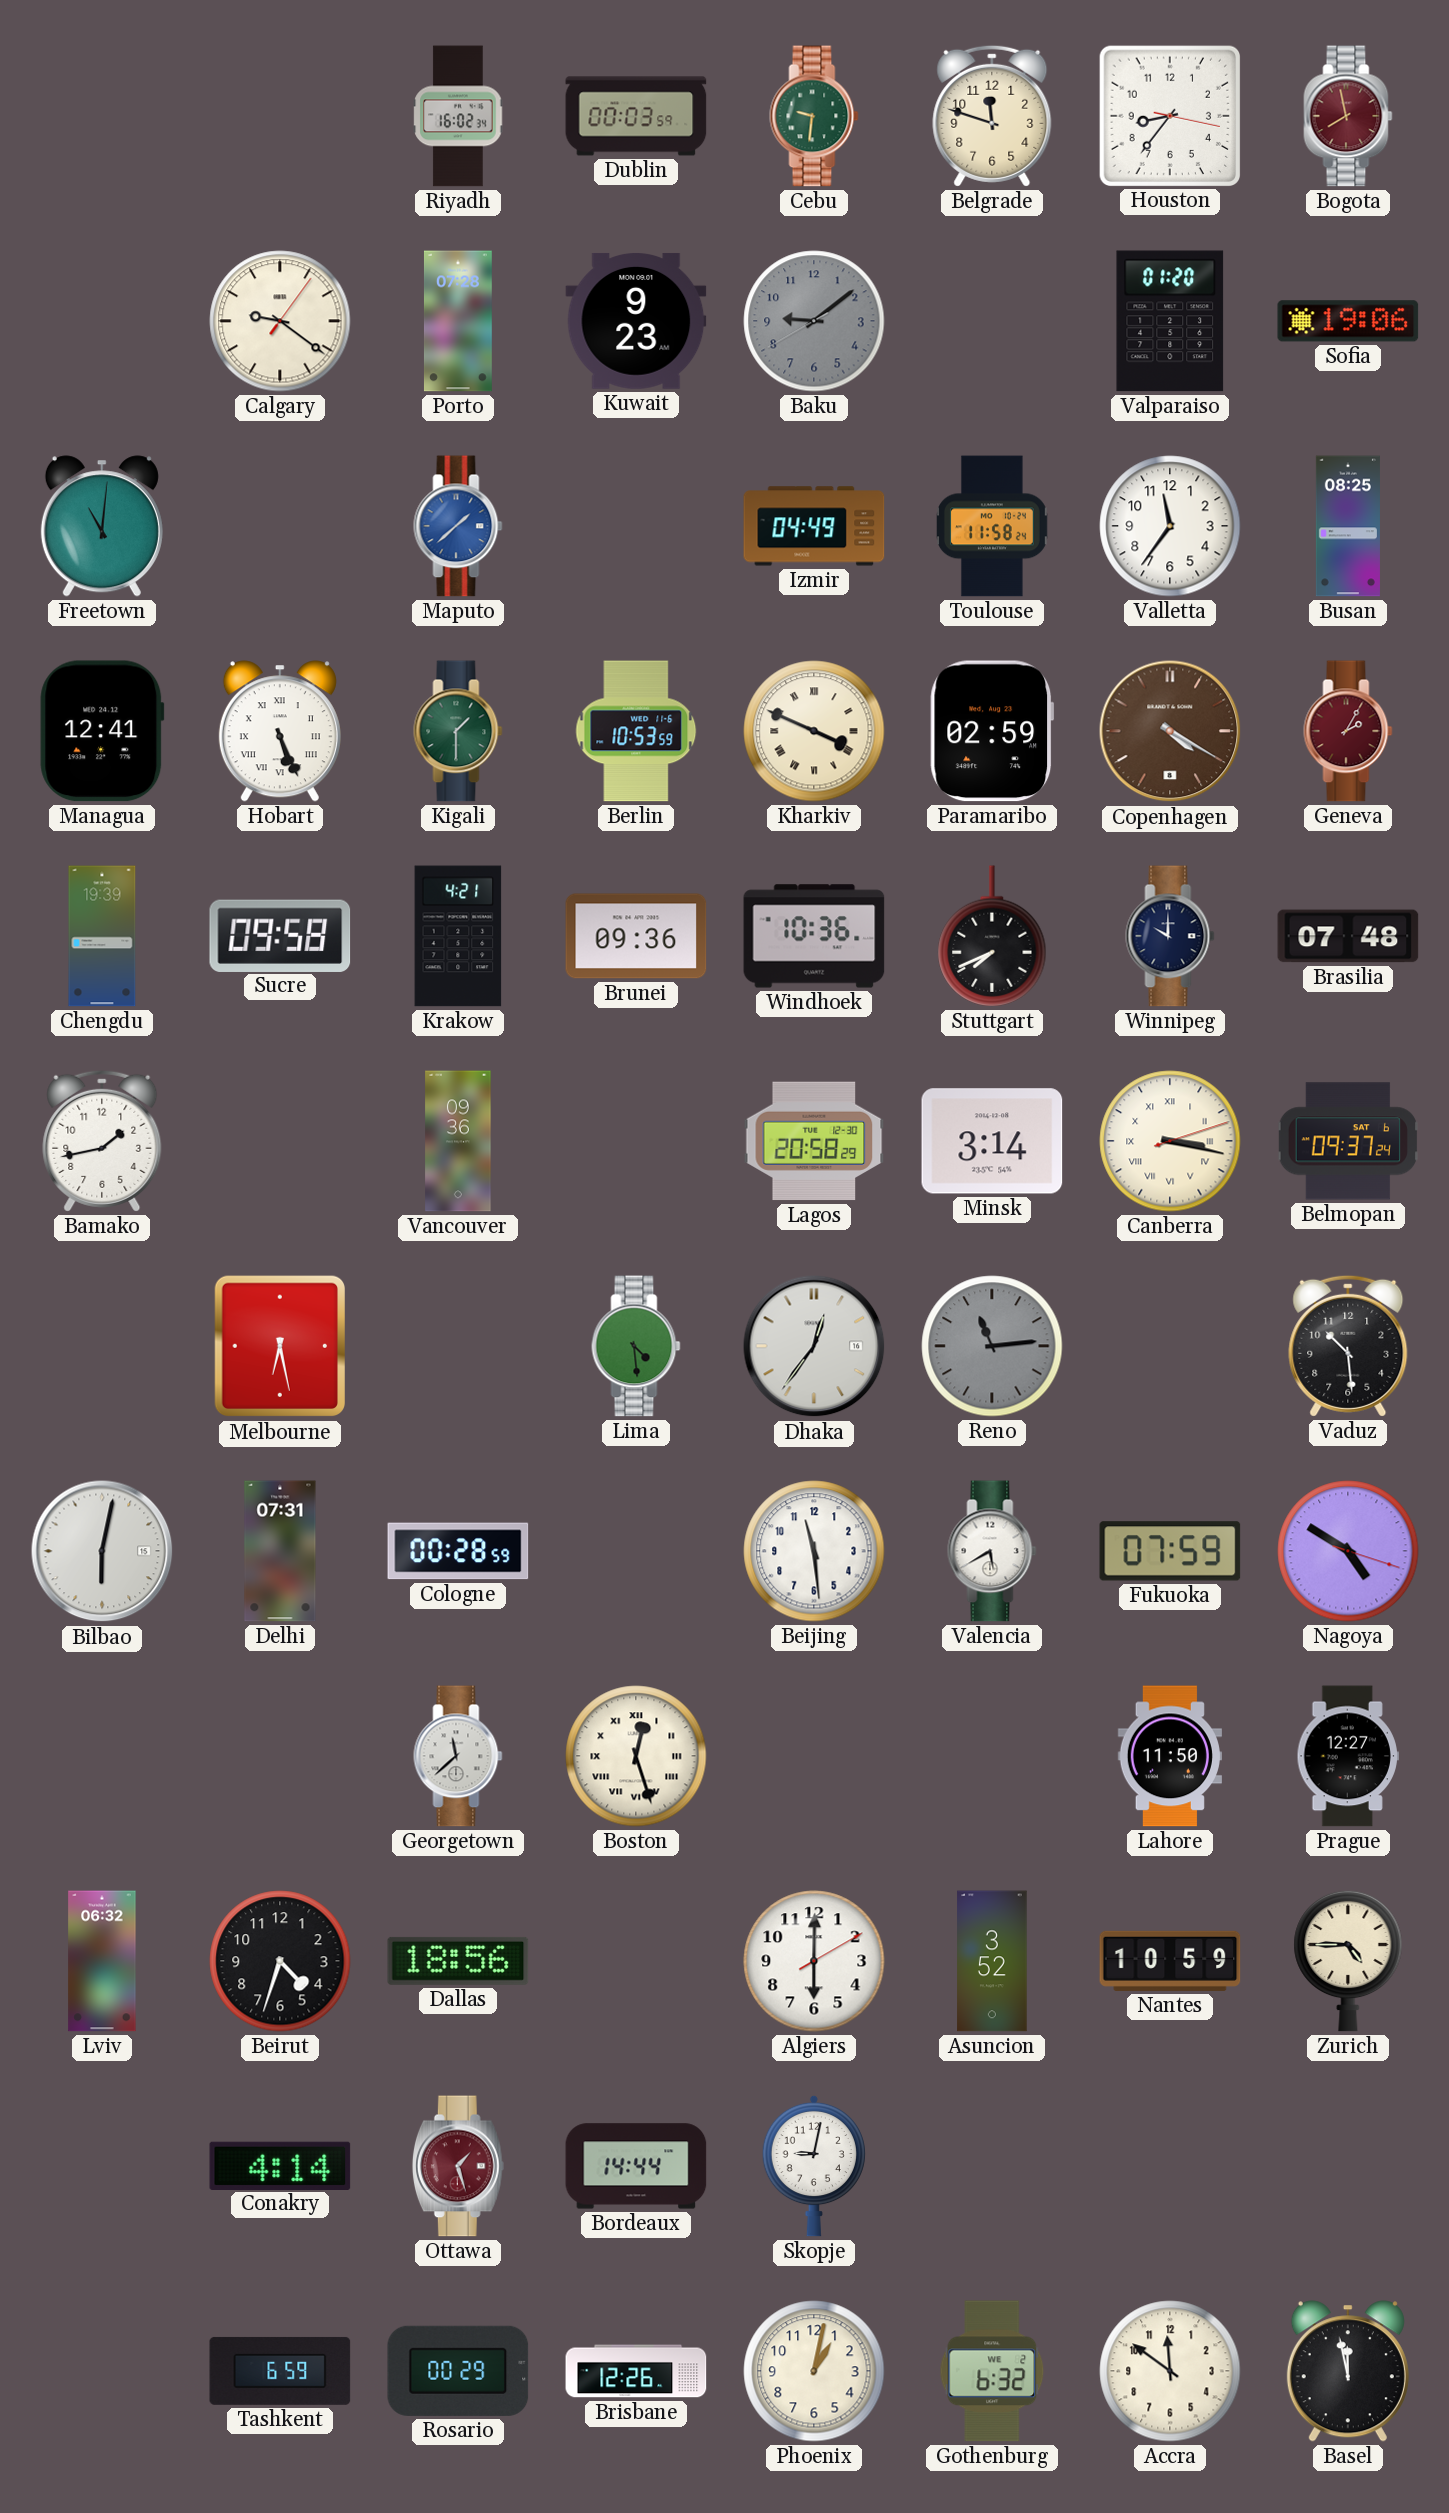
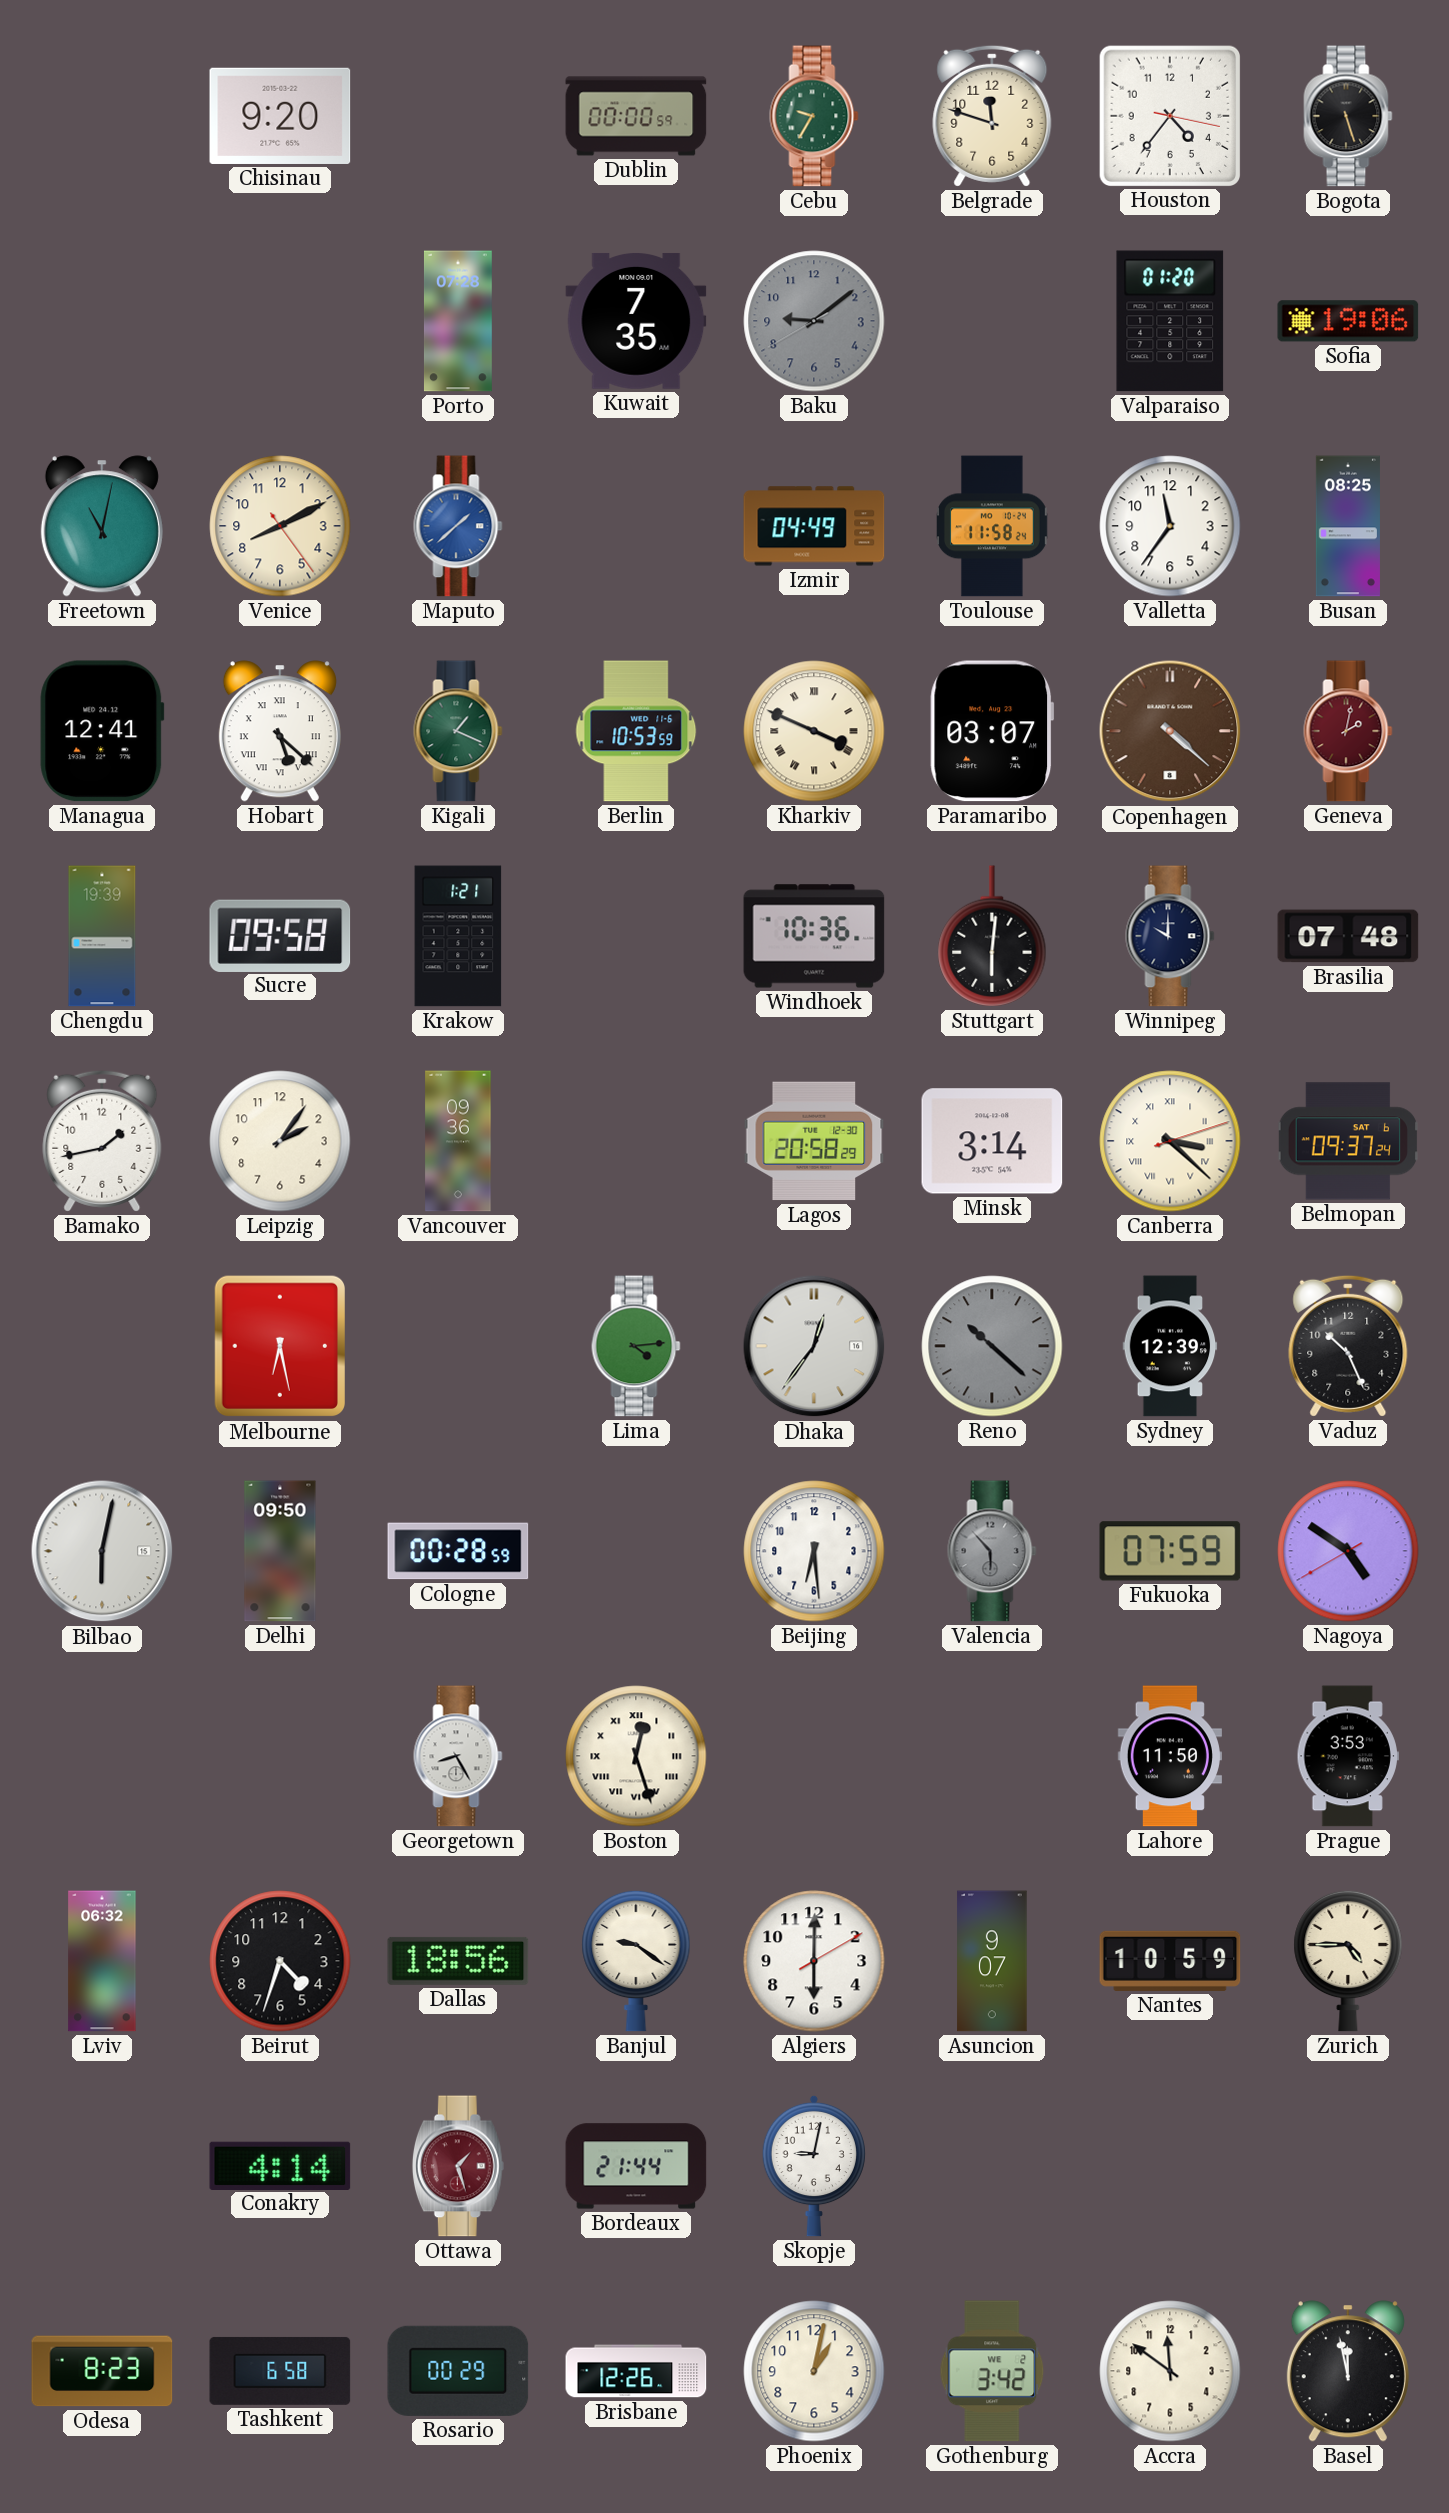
Chisinau: none -> 9:20 (280, 116)
Riyadh: 16:02 -> none (458, 116)
Dublin: 00:03 -> 00:00 (636, 116)
Cebu: 9:31 -> 9:35 (814, 116)
Houston: 8:36 -> 4:36 (1169, 115)
Bogota: 7:58 -> 5:27 (1348, 116)
Bogota dial: burgundy -> black (1348, 116)
Calgary: 9:21 -> none (280, 321)
Kuwait: 9:23 -> 7:35 (636, 321)
Freetown: 11:01 -> 11:02 (102, 526)
Venice: none -> 8:10 (280, 526)
Hobart: 5:26 -> 5:22 (280, 731)
Kigali: 1:30 -> 1:19 (458, 731)
Paramaribo: 02:59 -> 03:07 (992, 731)
Copenhagen: 4:20 -> 4:22 (1170, 731)
Geneva: 2:05 -> 2:02 (1348, 731)
Krakow: 4:21 -> 1:21 (458, 936)
Brunei: 09:36 -> none (636, 936)
Stuttgart: 7:41 -> 6:01 (992, 936)
Leipzig: none -> 2:06 (280, 1141)
Canberra: 3:17 -> 3:22 (1170, 1141)
Lima: 4:29 -> 4:14 (636, 1346)
Reno: 11:14 -> 10:22 (992, 1346)
Sydney: none -> 12:39 (1170, 1346)
Vaduz: 10:29 -> 10:26 (1348, 1346)
Delhi: 07:31 -> 09:50 (280, 1551)
Beijing: 11:29 -> 6:29 (814, 1551)
Valencia: 5:40 -> 5:53 (992, 1551)
Valencia dial: white -> grey (992, 1551)
Nagoya: 4:50:18 -> 4:50:40 (1348, 1551)
Georgetown: 11:38 -> 8:25 (458, 1756)
Prague: 12:27 -> 3:53 (1348, 1756)
Banjul: none -> 9:21 (636, 1961)
Asuncion: 3:52 -> 9:07 (992, 1961)
Bordeaux: 14:44 -> 21:44 (636, 2166)
Odesa: none -> 8:23 (102, 2371)
Tashkent: 6:59 -> 6:58 (280, 2371)
Gothenburg: 6:32 -> 3:42 (992, 2371)
